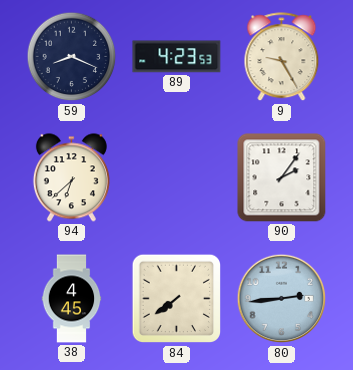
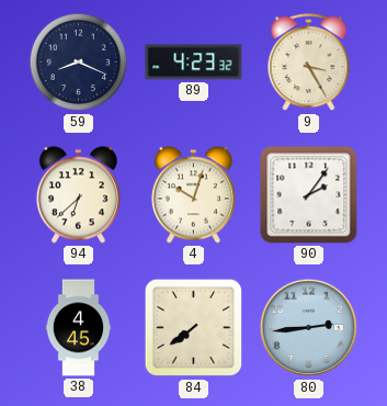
89: 4:23:53 -> 4:23:32 (194, 63)
9: 9:25 -> 3:25 (309, 63)
4: none -> 10:03 (193, 195)
